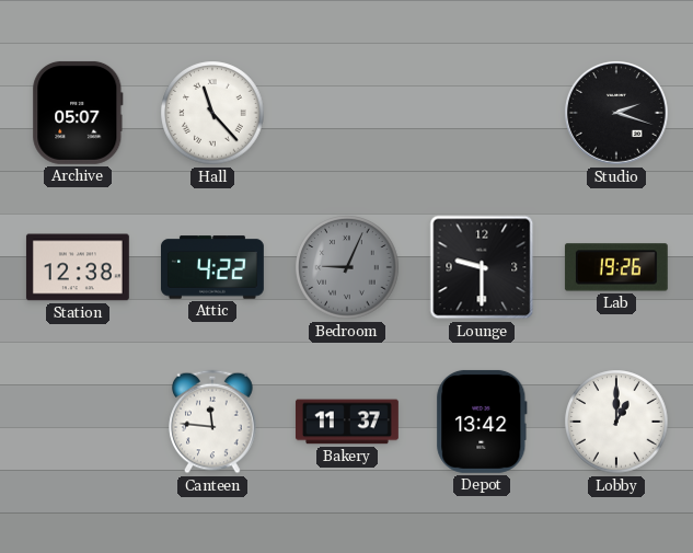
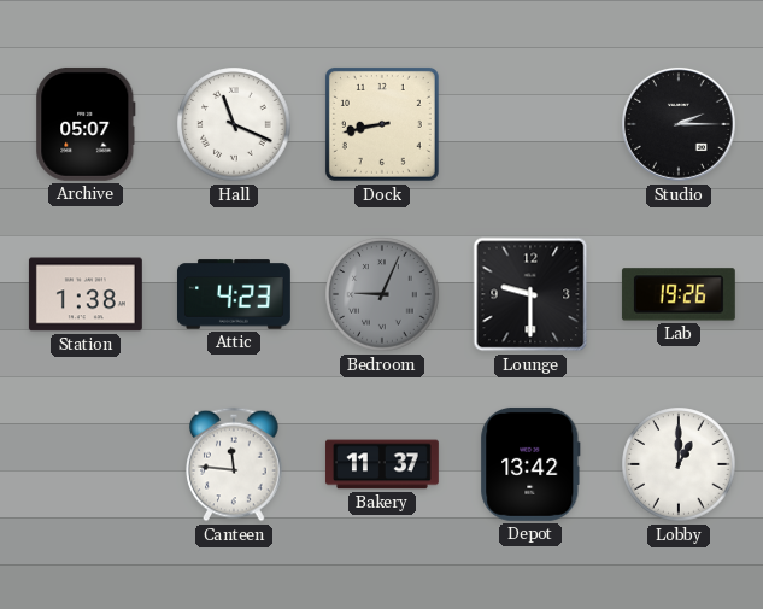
Hall: 11:23 -> 11:19 (234, 124)
Dock: none -> 8:43 (382, 124)
Studio: 2:18 -> 2:15 (679, 125)
Station: 12:38 -> 1:38 (86, 294)
Attic: 4:22 -> 4:23 (234, 294)
